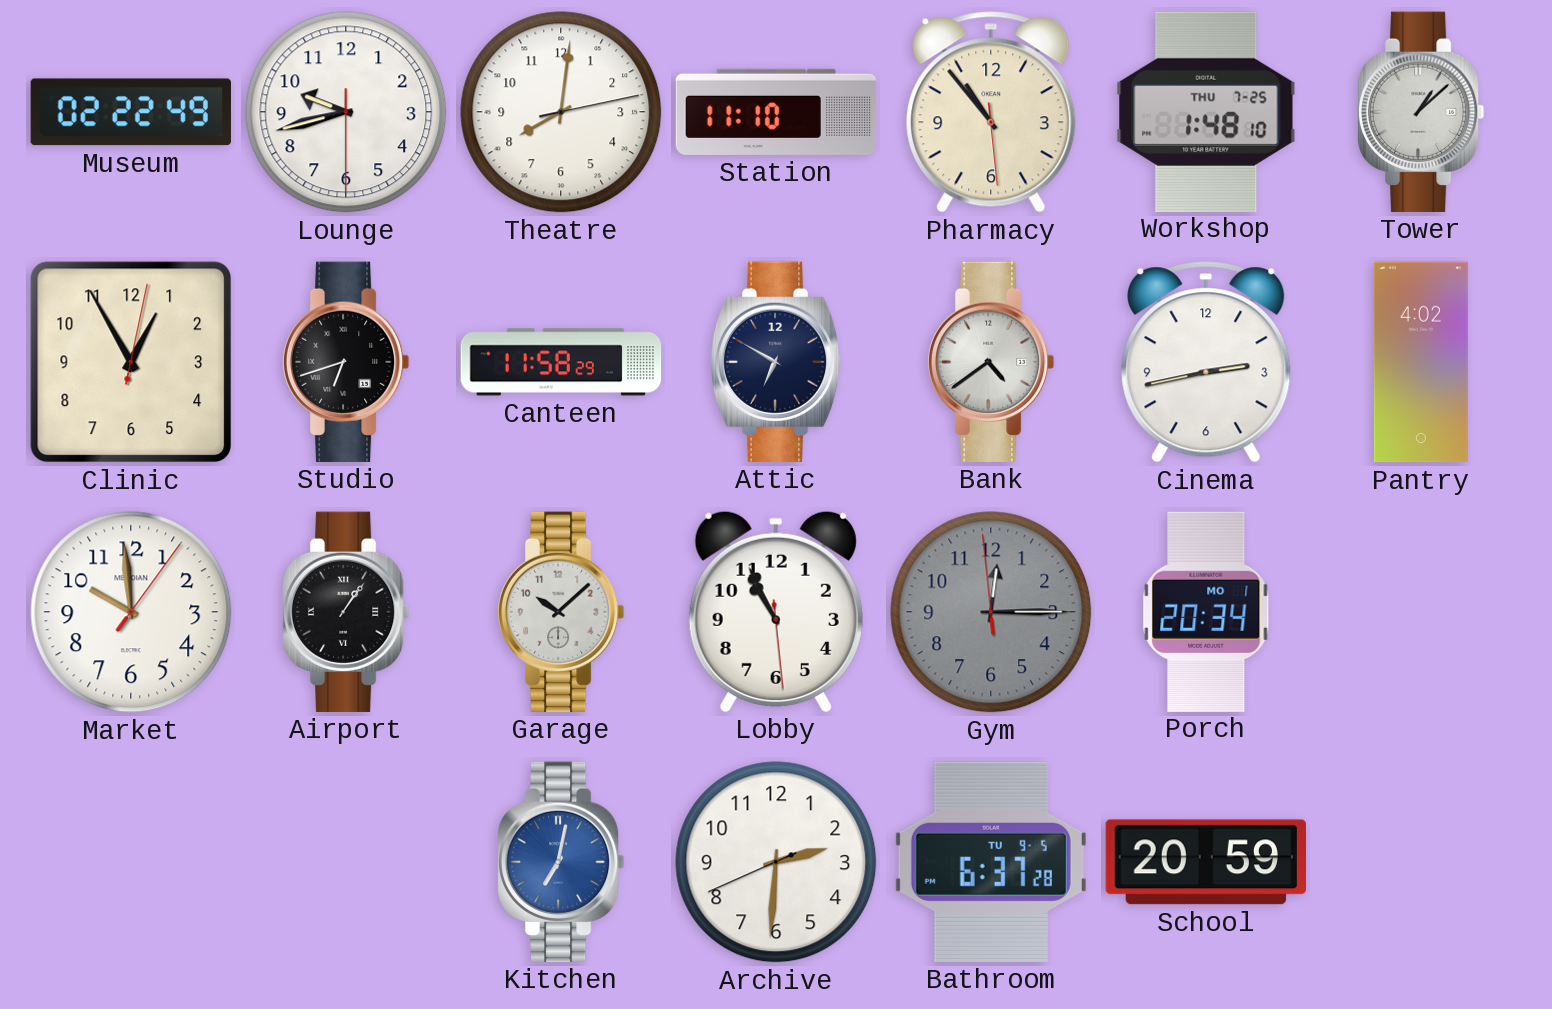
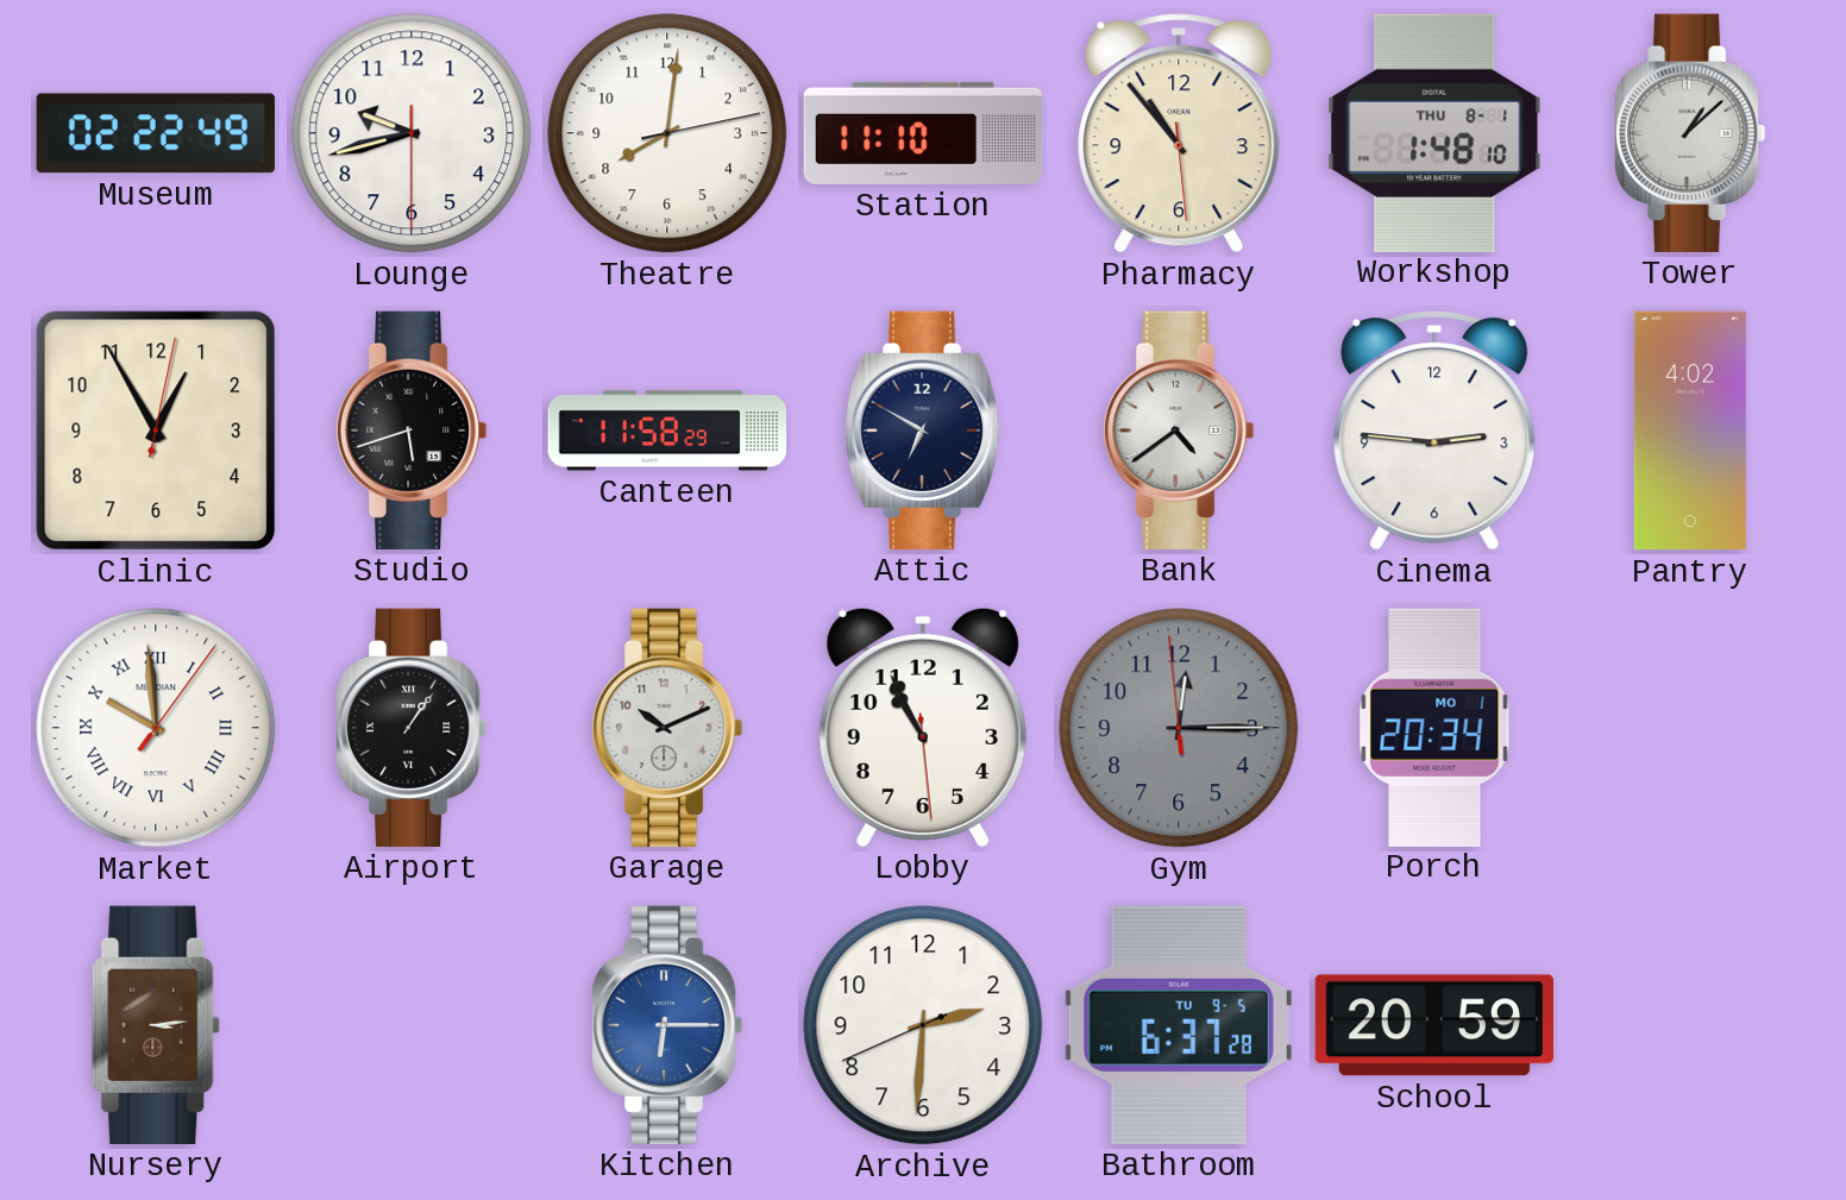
Workshop date: THU 7-25 -> THU 8-1 (1434, 132)
Studio: 6:42 -> 5:42 (412, 431)
Cinema: 2:43 -> 2:46 (1434, 431)
Market numerals: Arabic -> Roman (156, 728)
Garage: 10:08 -> 10:11 (667, 728)
Nursery: none -> 3:14 (156, 1025)
Kitchen: 7:02 -> 6:15 (667, 1025)
